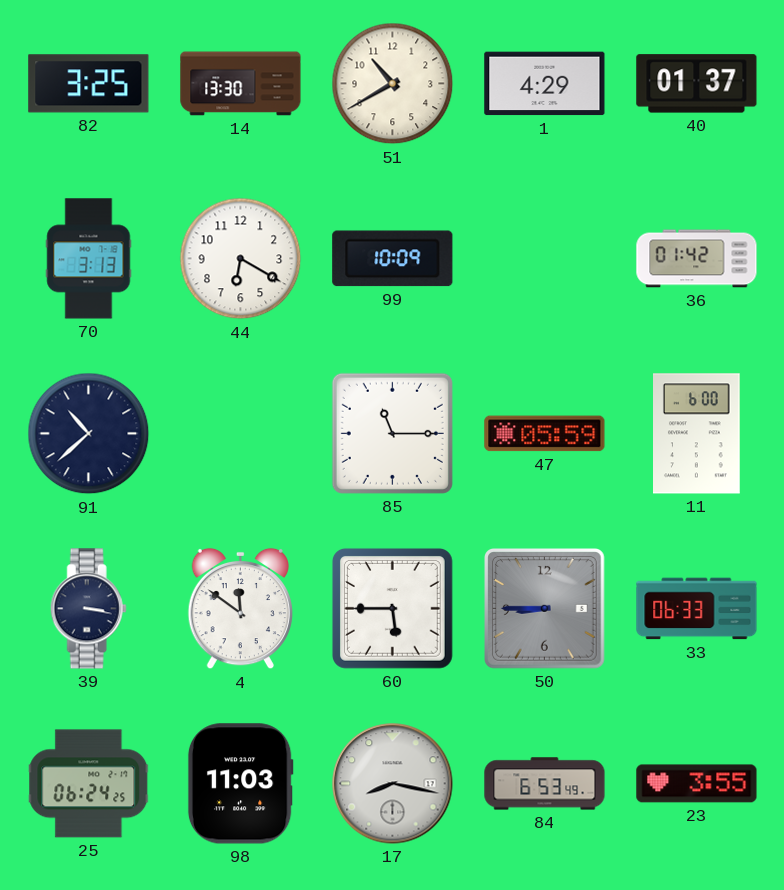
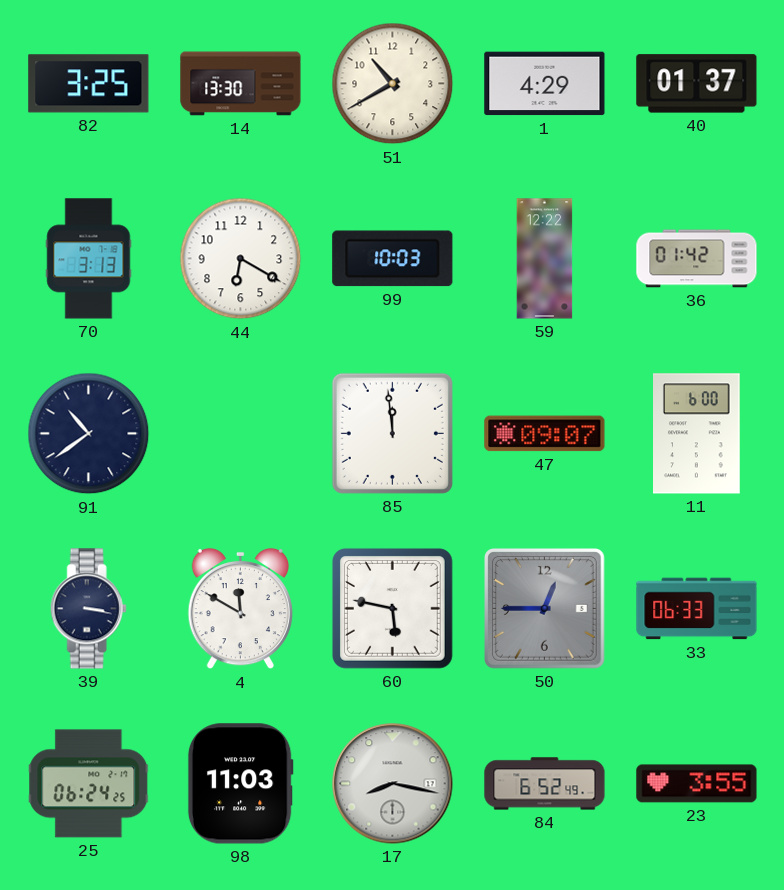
99: 10:09 -> 10:03 (393, 259)
59: none -> 12:22 (545, 259)
91: 10:38 -> 10:39 (89, 434)
85: 11:15 -> 11:59 (392, 433)
47: 05:59 -> 09:07 (545, 434)
4: 11:51 -> 11:50 (240, 609)
60: 5:45 -> 5:47 (393, 609)
50: 8:45 -> 12:45 (545, 609)
84: 6:53 -> 6:52 (545, 784)
